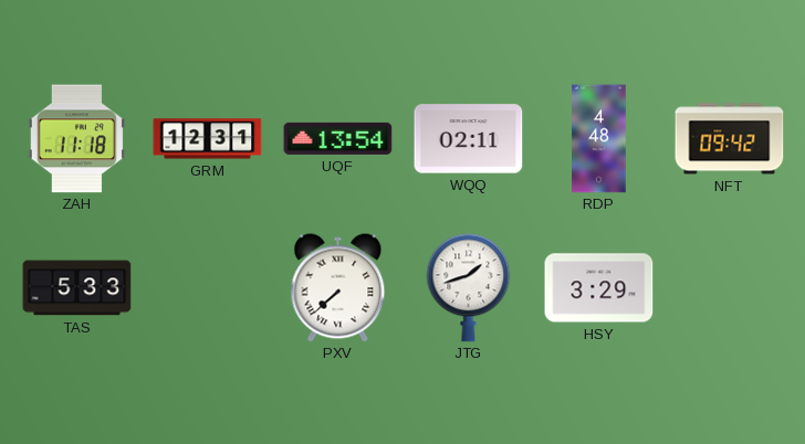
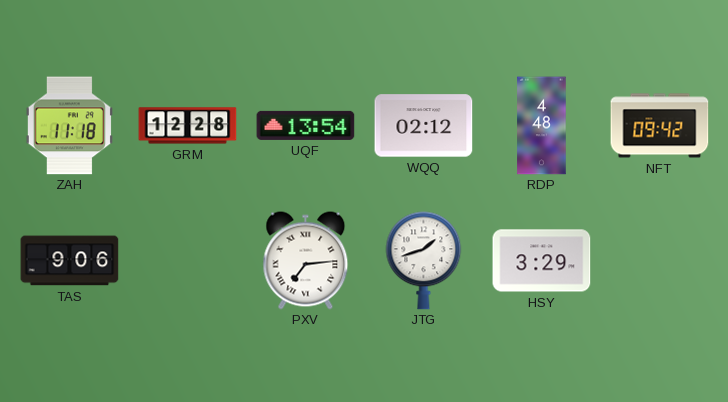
GRM: 12:31 -> 12:28 (188, 126)
WQQ: 02:11 -> 02:12 (424, 126)
TAS: 5:33 -> 9:06 (70, 261)
PXV: 7:38 -> 7:14 (306, 261)
